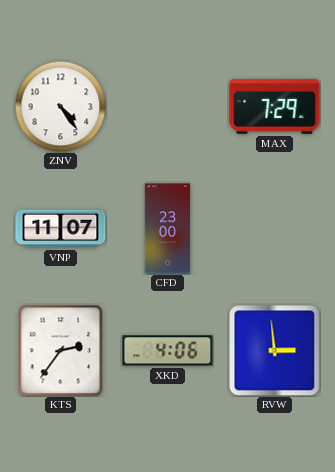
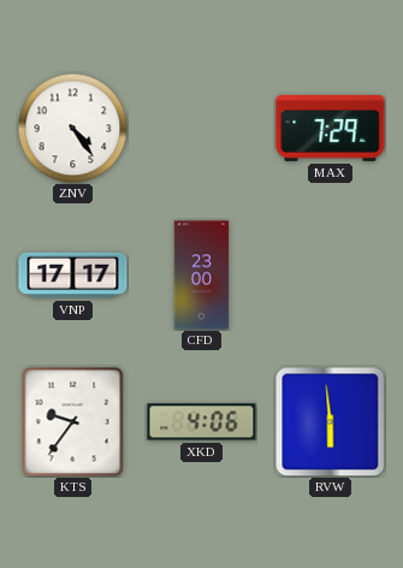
VNP: 11:07 -> 17:17 (73, 276)
KTS: 2:36 -> 9:36 (73, 421)
RVW: 2:59 -> 5:59 (330, 421)
